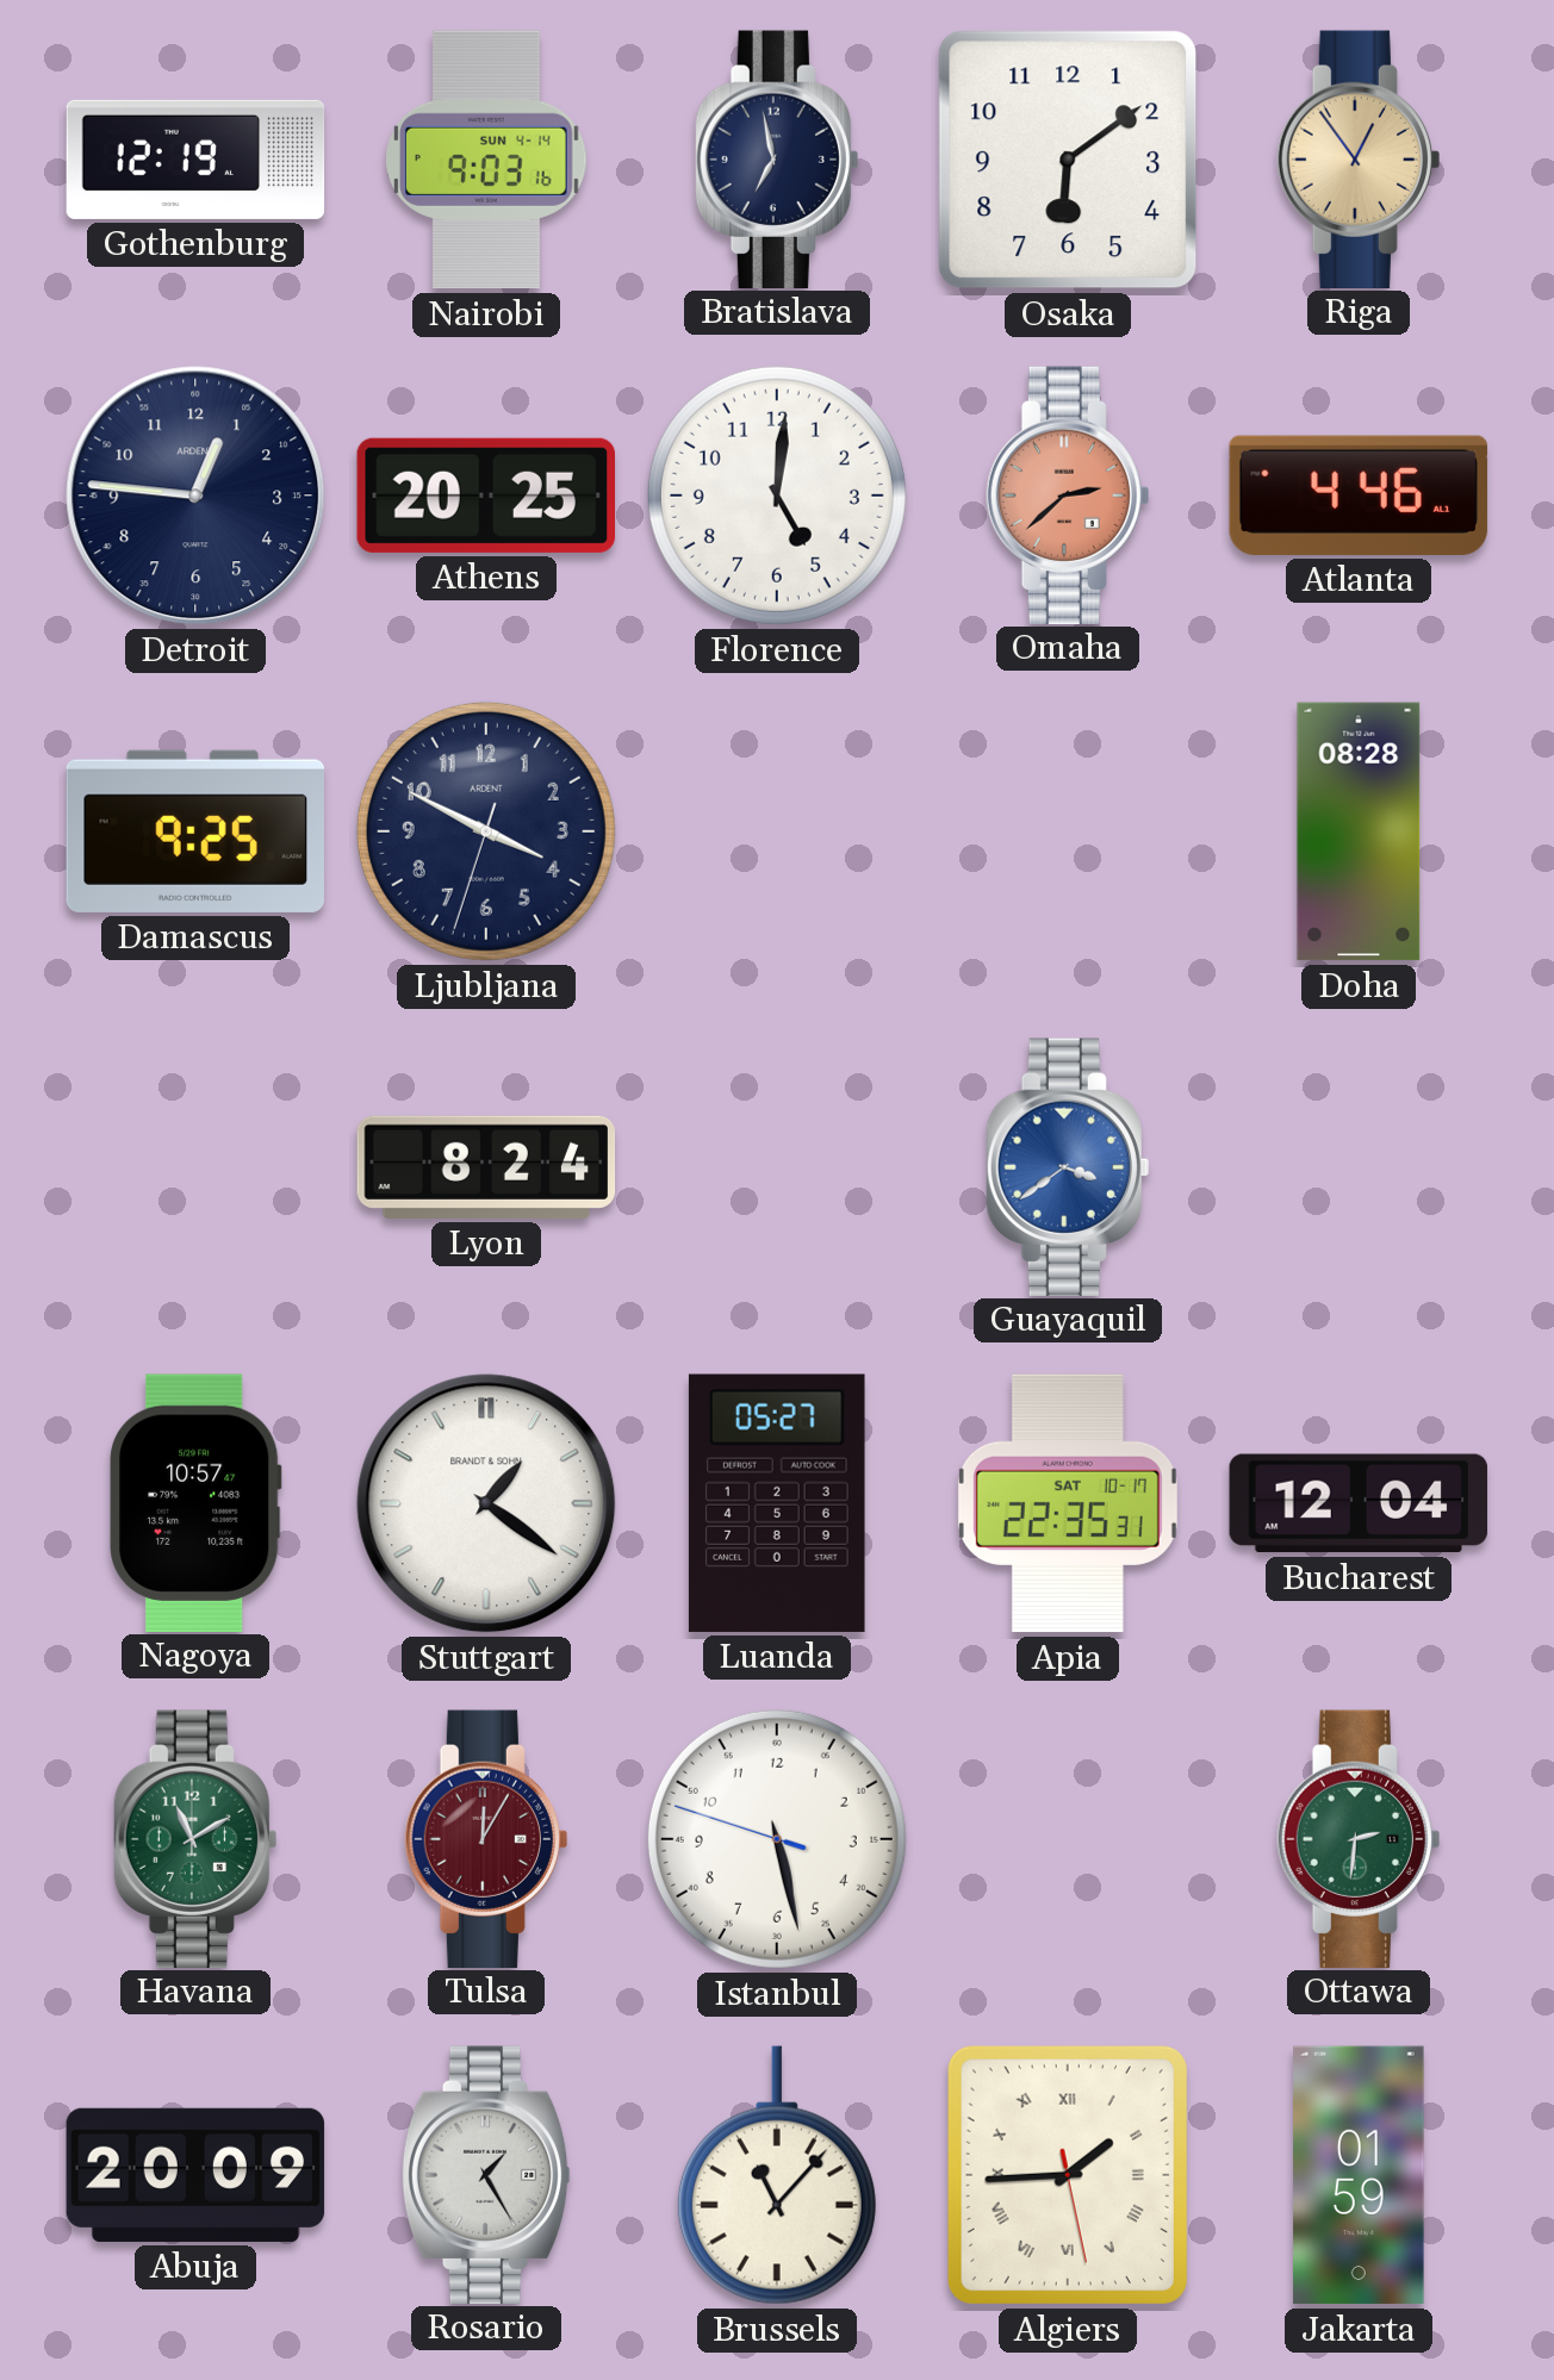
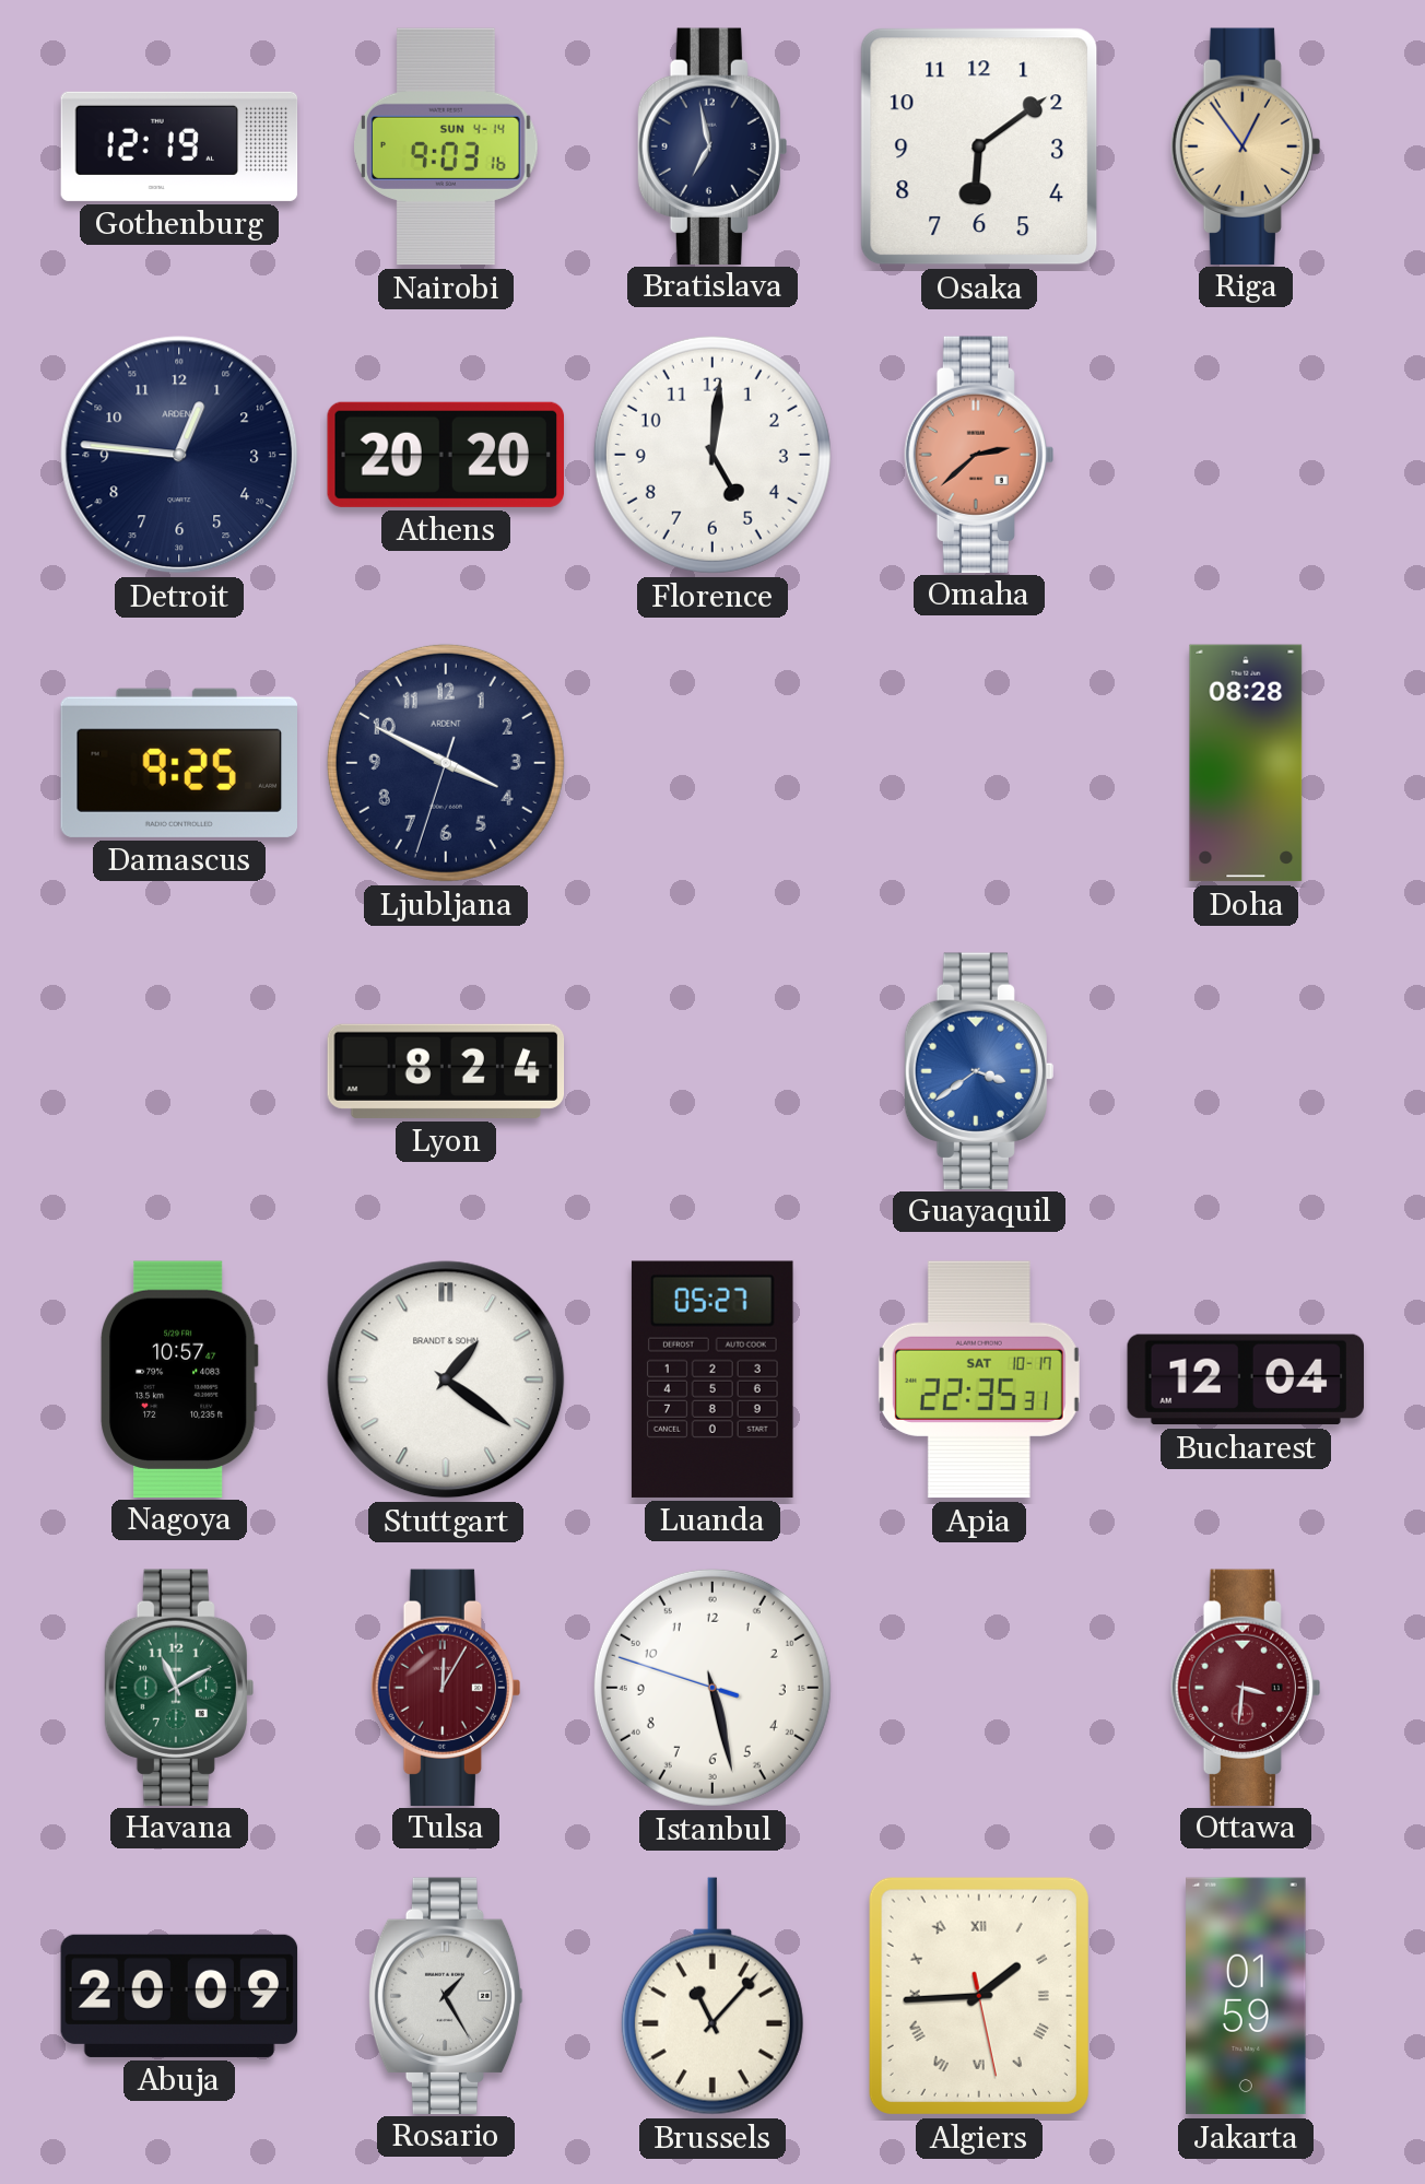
Athens: 20:25 -> 20:20 (445, 455)
Atlanta: 4:46 -> none (1357, 496)
Ottawa: 2:31 -> 3:31 (1246, 1687)
Ottawa dial: green -> burgundy (1246, 1687)
